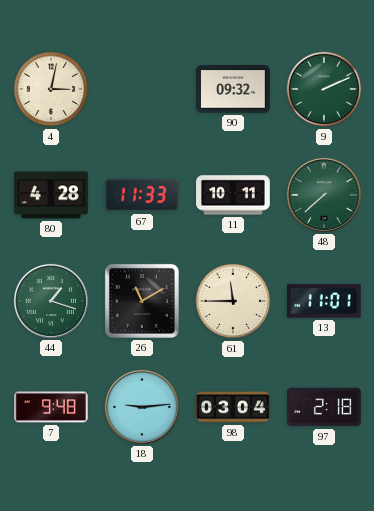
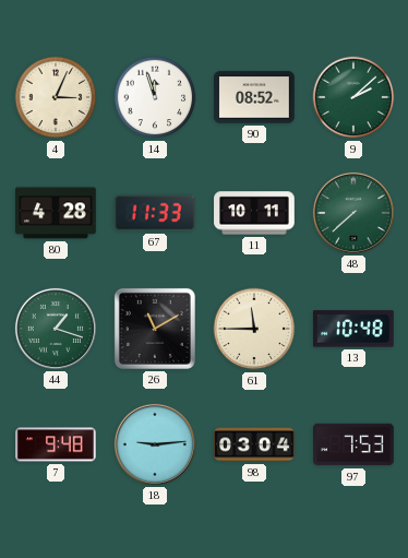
4: 3:02 -> 3:04 (56, 97)
14: none -> 11:57 (155, 97)
90: 09:32 -> 08:52 (255, 97)
9: 2:11 -> 2:08 (353, 97)
13: 11:01 -> 10:48 (353, 329)
97: 2:18 -> 7:53 (355, 444)
